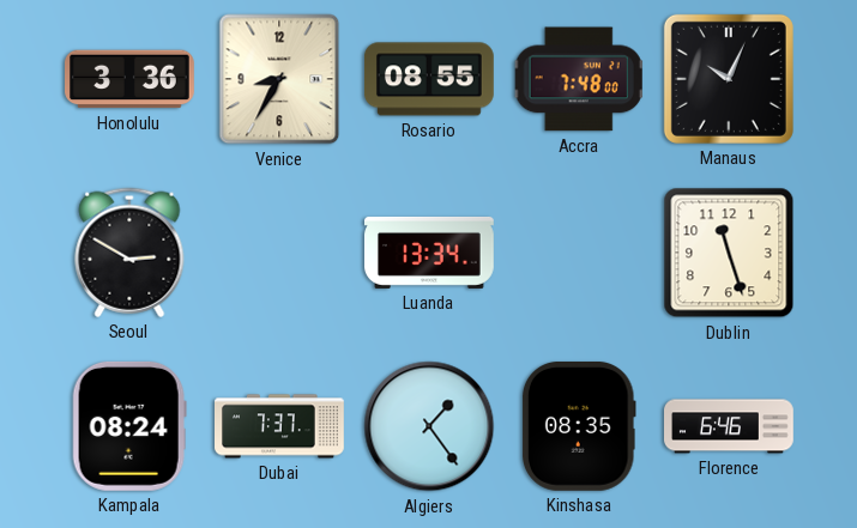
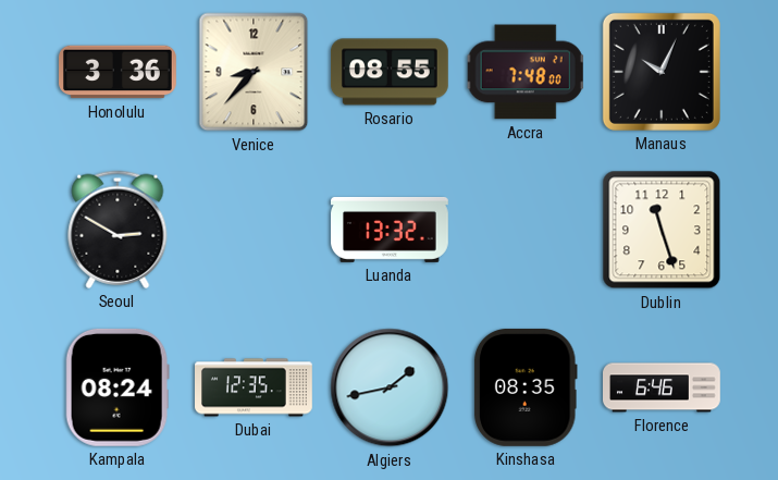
Venice: 8:35 -> 8:37 (254, 72)
Luanda: 13:34 -> 13:32 (391, 230)
Dubai: 7:37 -> 12:35 (255, 387)
Algiers: 1:24 -> 1:43 (390, 387)
